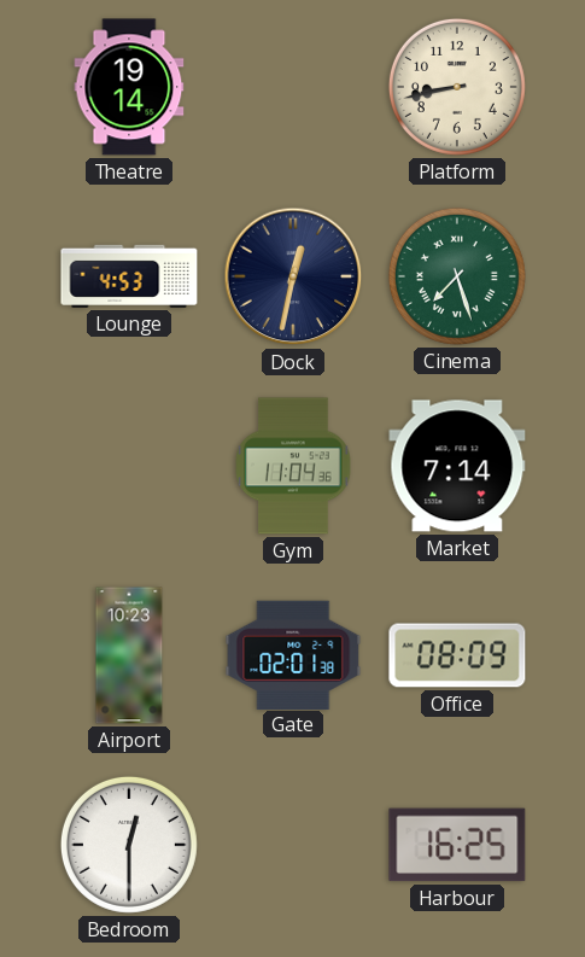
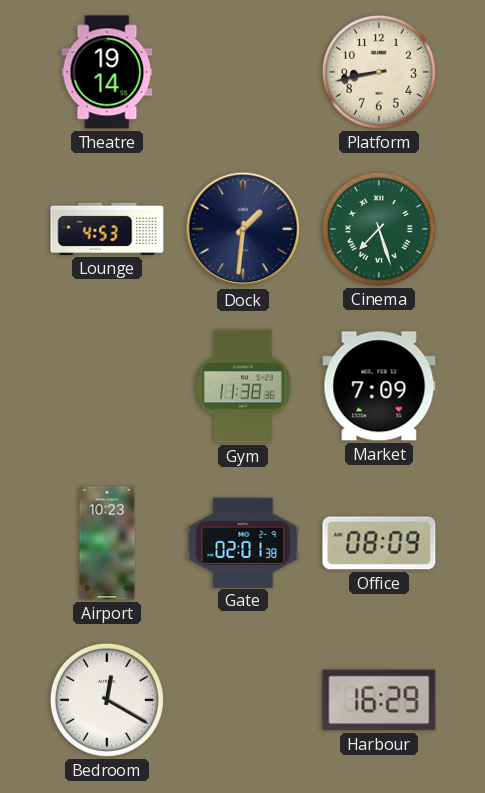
Dock: 12:32 -> 1:31 (243, 229)
Gym: 11:04 -> 11:38 (243, 386)
Market: 7:14 -> 7:09 (379, 386)
Bedroom: 12:30 -> 12:20 (107, 700)
Harbour: 16:25 -> 16:29 (379, 700)
